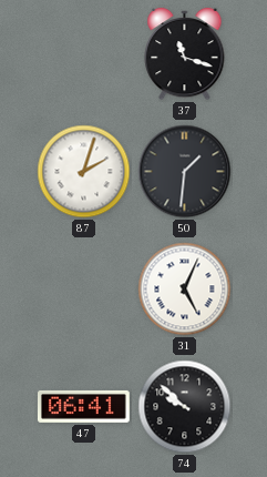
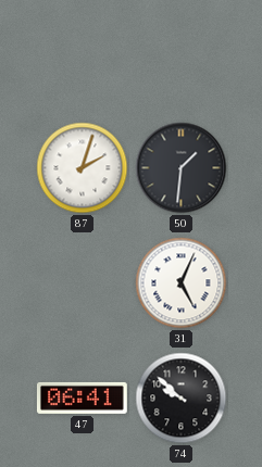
37: 11:18 -> none (185, 54)
